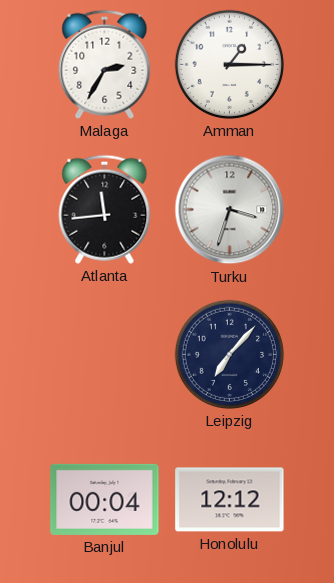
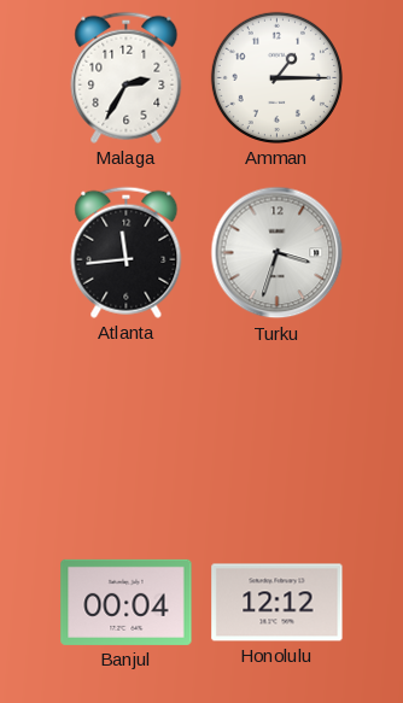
Leipzig: 7:07 -> none (229, 354)
